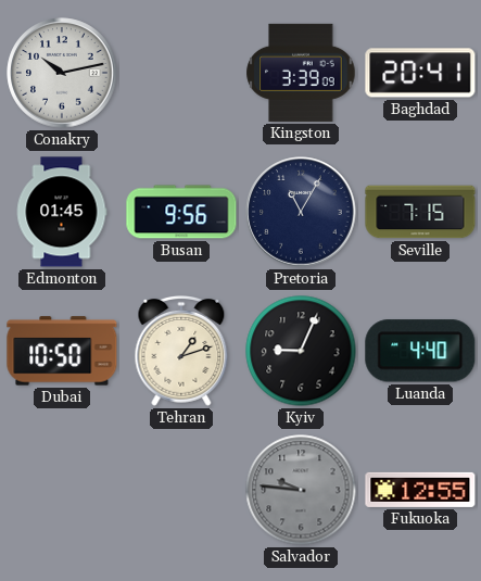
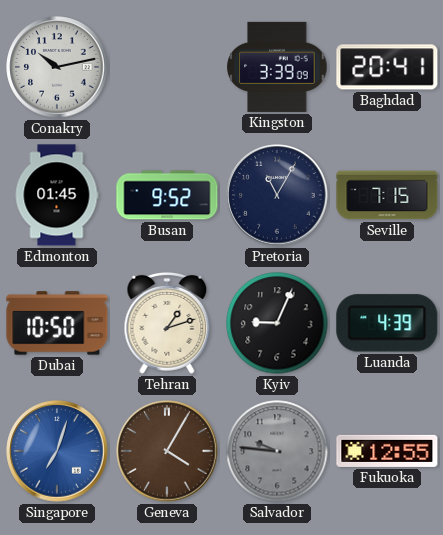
Busan: 9:56 -> 9:52 (167, 195)
Luanda: 4:40 -> 4:39 (387, 323)
Singapore: none -> 7:03 (57, 451)
Geneva: none -> 4:05 (167, 451)
